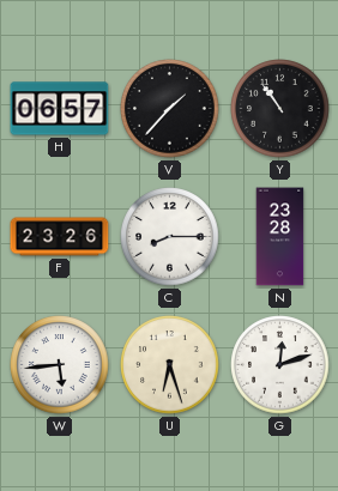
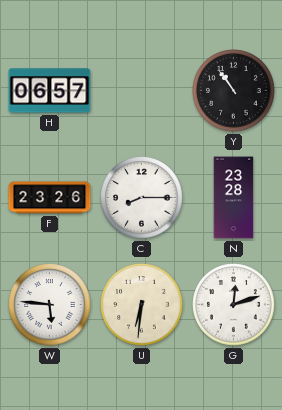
V: 1:37 -> none (170, 109)
W: 5:44 -> 5:46 (50, 305)
U: 6:27 -> 6:31 (142, 305)
